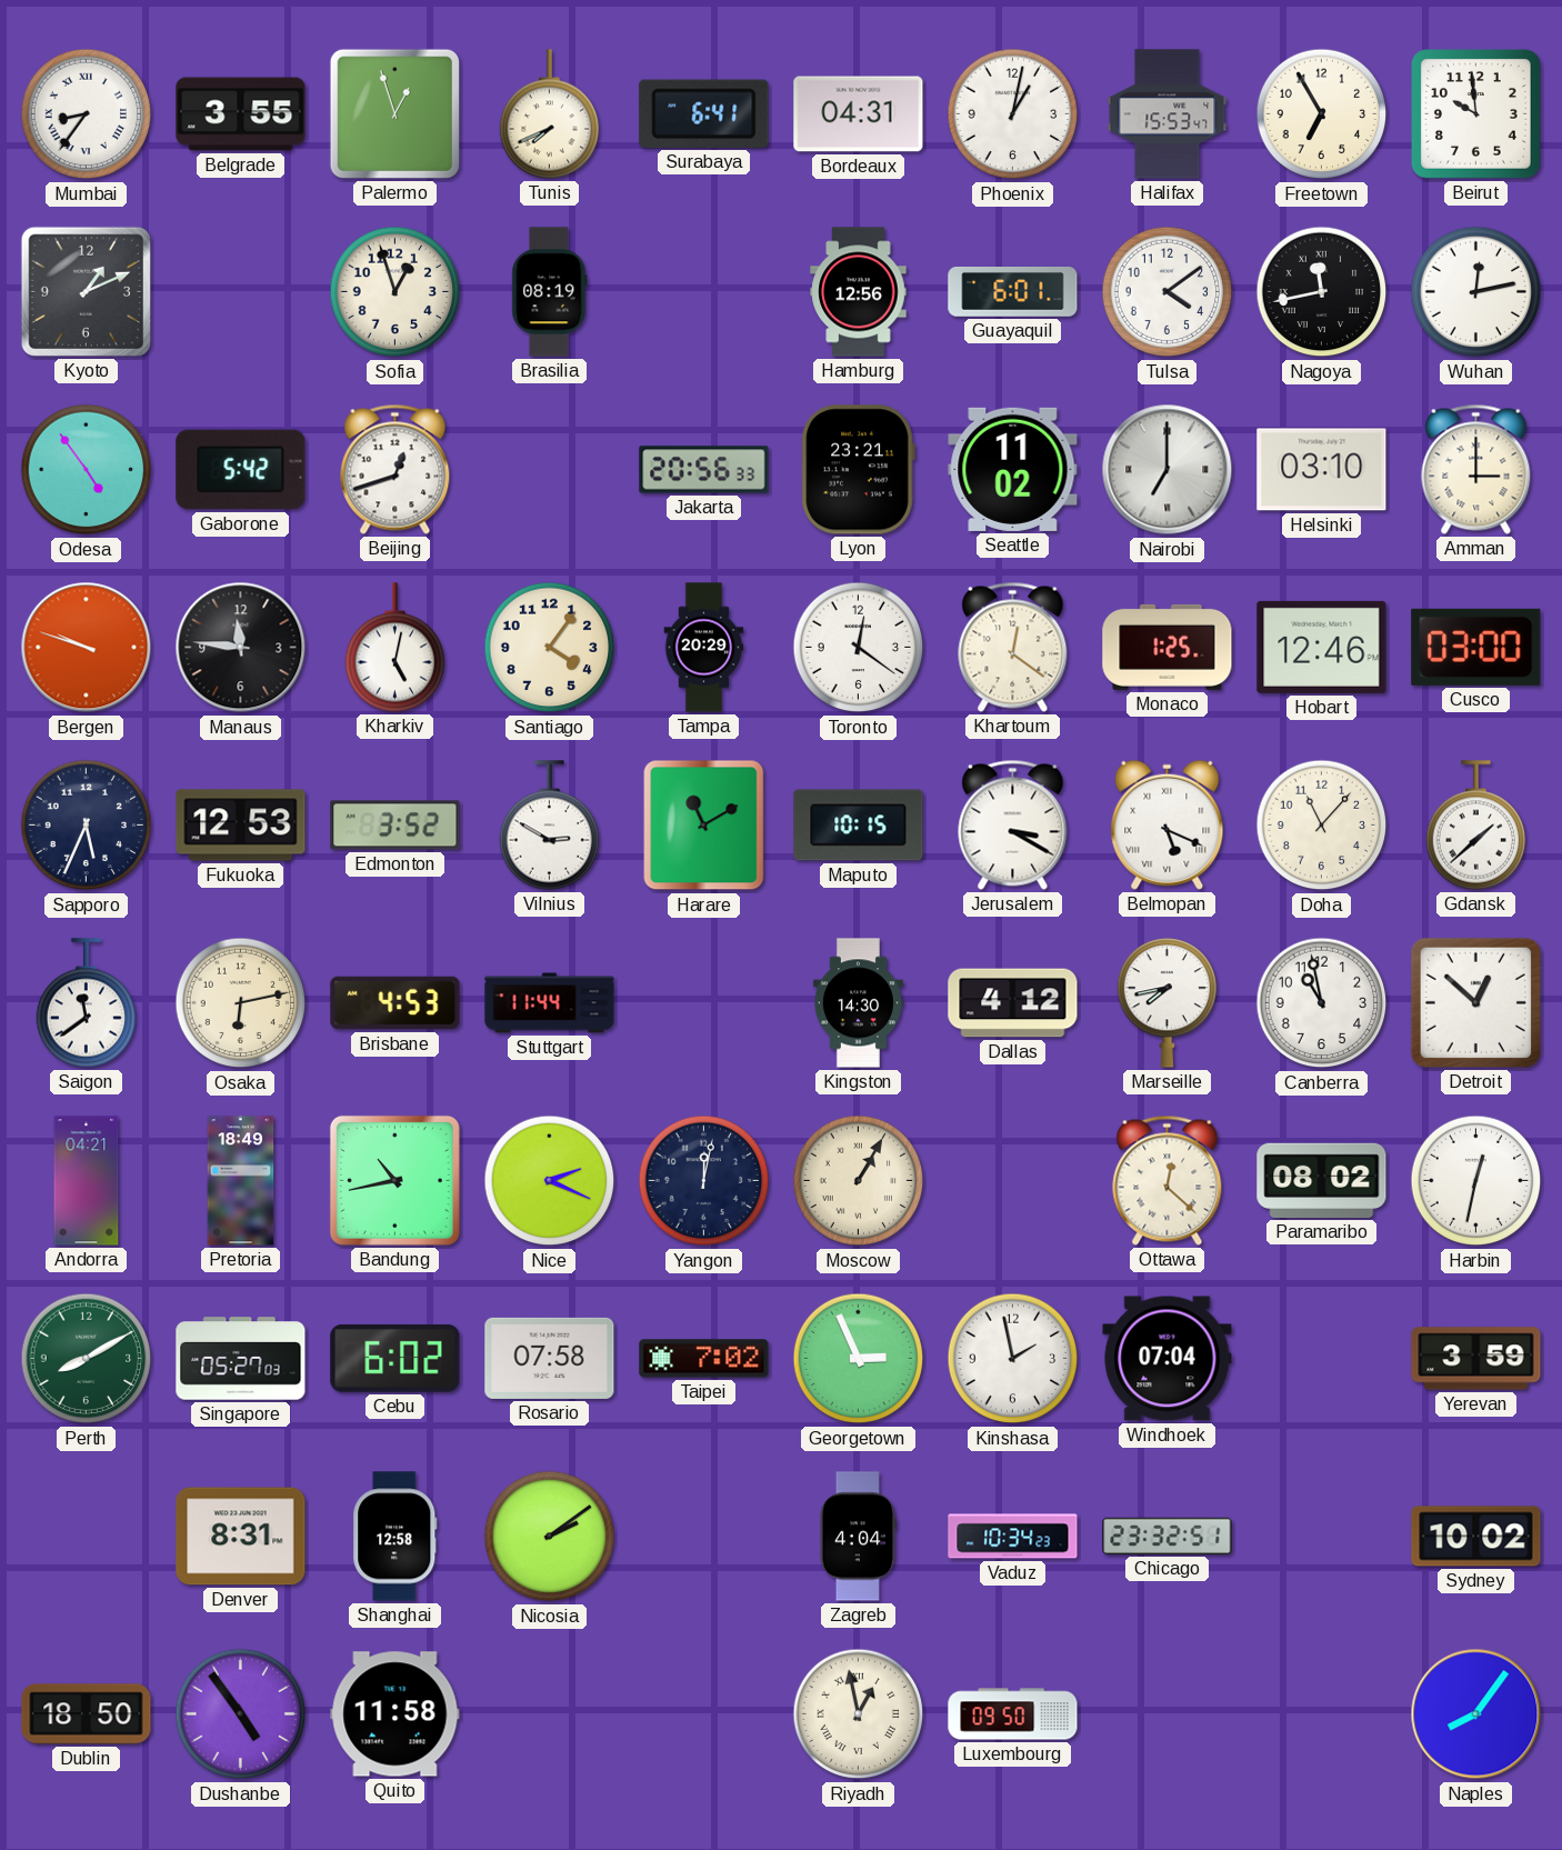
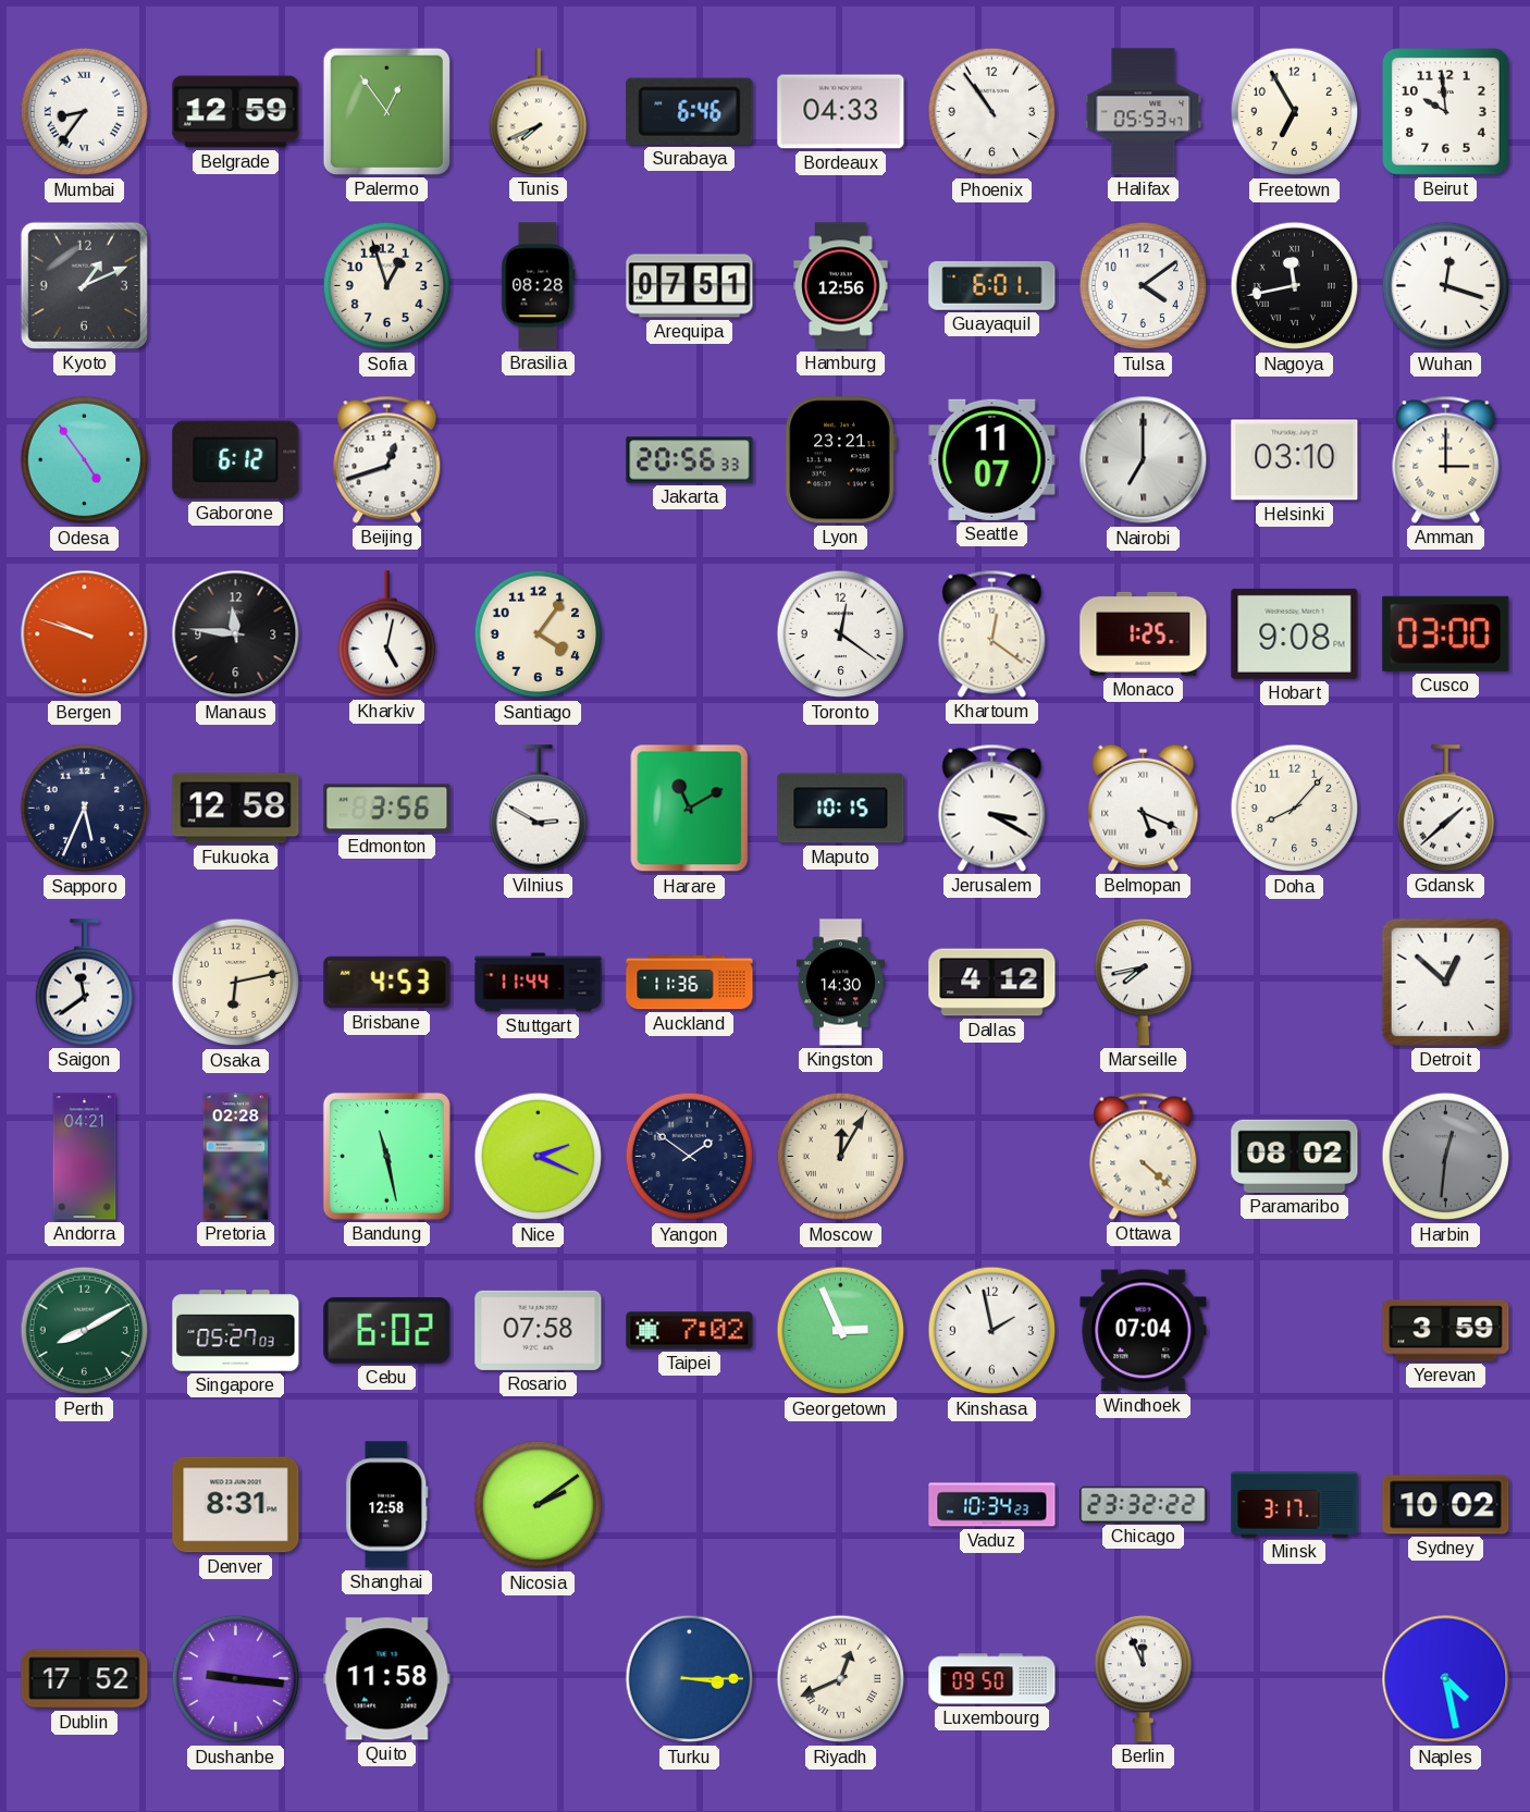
Belgrade: 3:55 -> 12:59 (236, 112)
Palermo: 12:57 -> 12:54 (386, 111)
Surabaya: 6:41 -> 6:46 (690, 111)
Bordeaux: 04:31 -> 04:33 (841, 112)
Phoenix: 1:02 -> 10:54 (992, 112)
Halifax: 15:53 -> 05:53 (1144, 112)
Brasilia: 08:19 -> 08:28 (539, 286)
Arequipa: none -> 07:51 (690, 286)
Wuhan: 12:13 -> 12:18 (1446, 286)
Gaborone: 5:42 -> 6:12 (236, 460)
Seattle: 11:02 -> 11:07 (992, 459)
Tampa: 20:29 -> none (704, 648)
Hobart: 12:46 -> 9:08 (1295, 633)
Fukuoka: 12:53 -> 12:58 (236, 809)
Edmonton: 3:52 -> 3:56 (387, 809)
Doha: 11:07 -> 8:07 (1295, 809)
Auckland: none -> 11:36 (690, 983)
Canberra: 10:58 -> none (1322, 1003)
Pretoria: 18:49 -> 02:28 (236, 1157)
Bandung: 10:43 -> 11:28 (386, 1156)
Yangon: 12:02 -> 1:51 (690, 1157)
Moscow: 1:05 -> 12:05 (841, 1157)
Ottawa: 12:22 -> 4:22 (1144, 1156)
Harbin: 12:32 -> 12:31 (1446, 1157)
Harbin dial: white -> grey (1446, 1157)
Zagreb: 4:04 -> none (858, 1537)
Chicago: 23:32:51 -> 23:32:22 (1144, 1504)
Minsk: none -> 3:17 (1295, 1505)
Dublin: 18:50 -> 17:52 (85, 1679)
Dushanbe: 4:54 -> 9:16 (236, 1679)
Turku: none -> 3:15 (690, 1679)
Riyadh: 12:58 -> 12:41 (841, 1679)
Berlin: none -> 11:56 (1144, 1679)
Naples: 8:06 -> 4:28 (1446, 1679)
